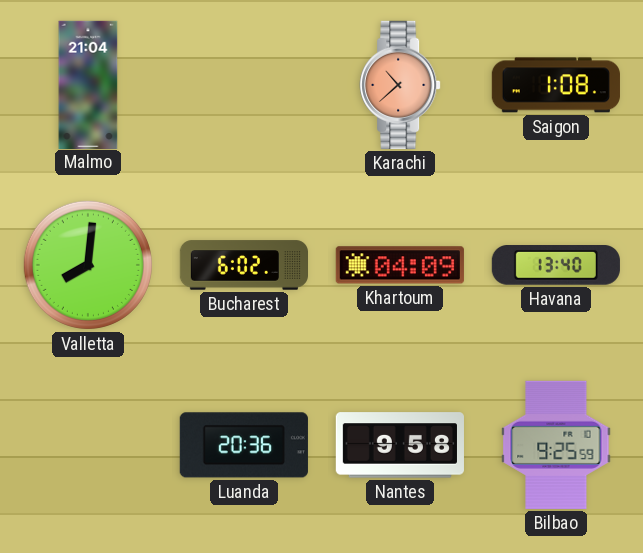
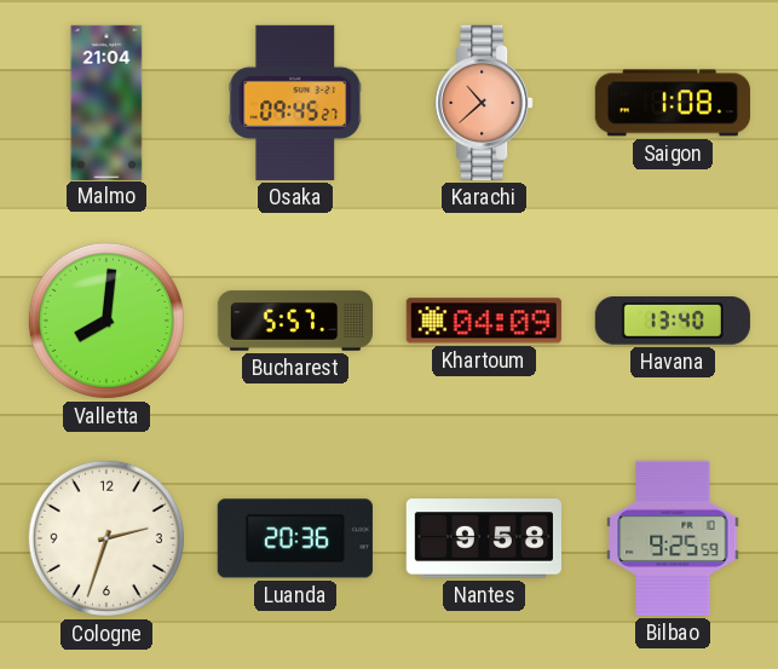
Osaka: none -> 09:45 (295, 103)
Bucharest: 6:02 -> 5:57 (294, 321)
Cologne: none -> 2:33 (106, 538)
